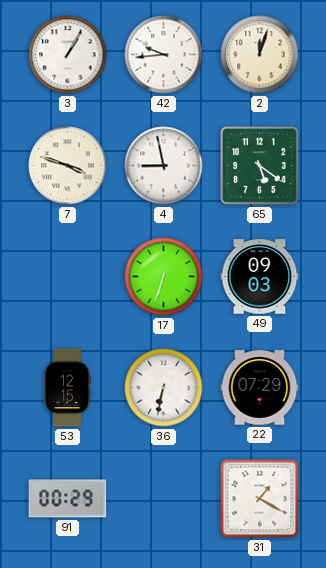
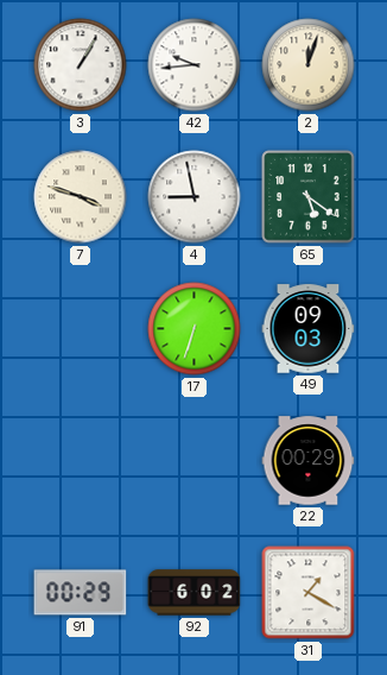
53: 12:15 -> none (67, 388)
36: 6:32 -> none (164, 388)
22: 07:29 -> 00:29 (309, 461)
92: none -> 6:02 (195, 593)
